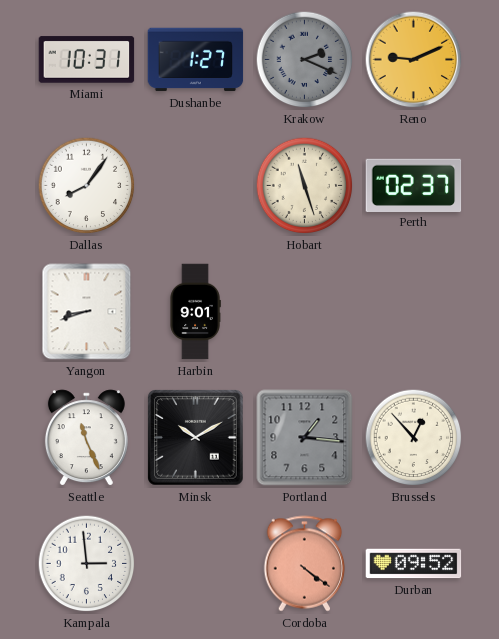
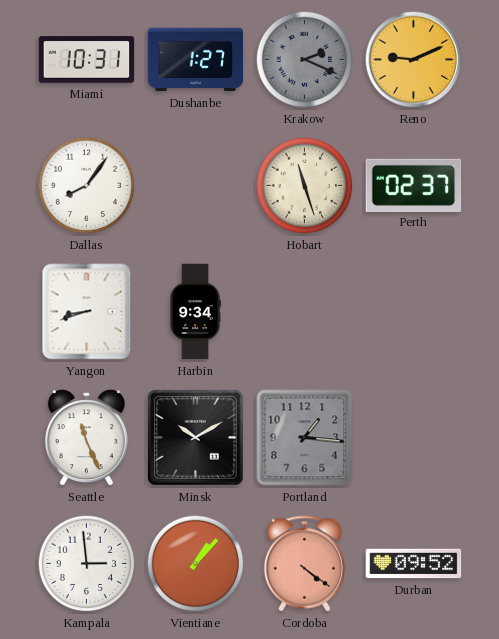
Harbin: 9:01 -> 9:34 (195, 312)
Brussels: 12:53 -> none (414, 438)
Vientiane: none -> 1:07 (196, 564)
